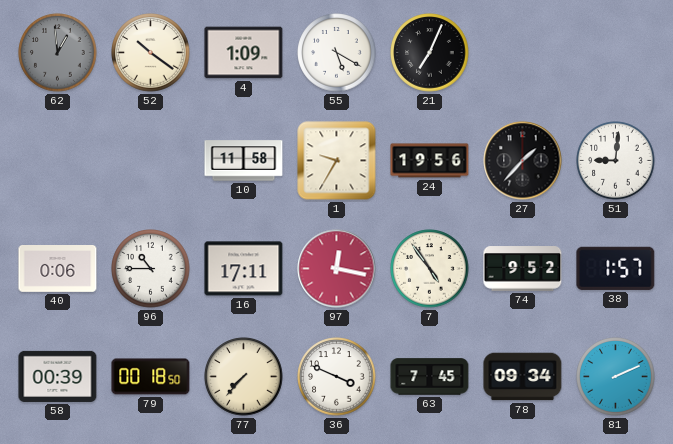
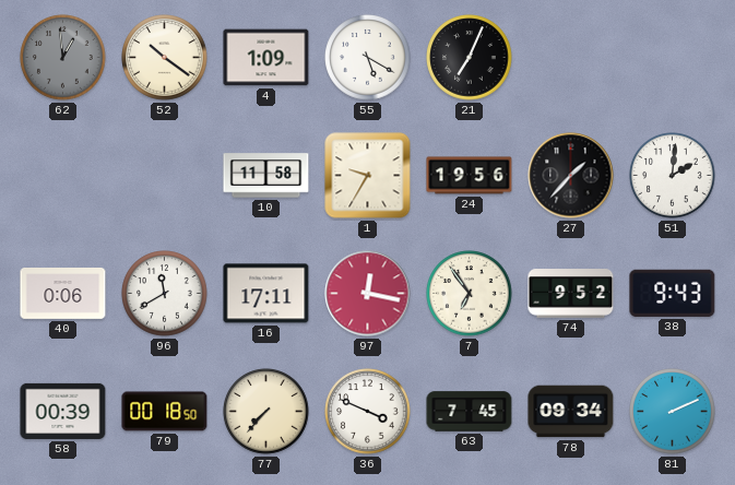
51: 9:01 -> 2:01 (673, 176)
96: 10:45 -> 11:40 (165, 294)
7: 4:54 -> 6:54 (470, 294)
38: 1:57 -> 9:43 (673, 293)
